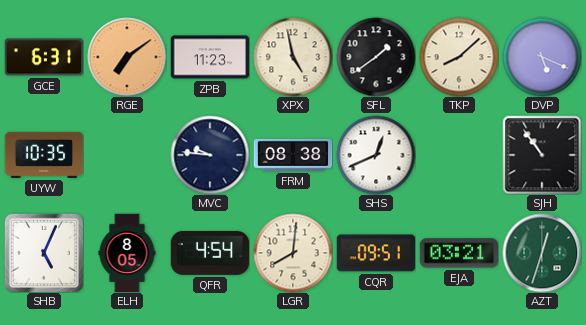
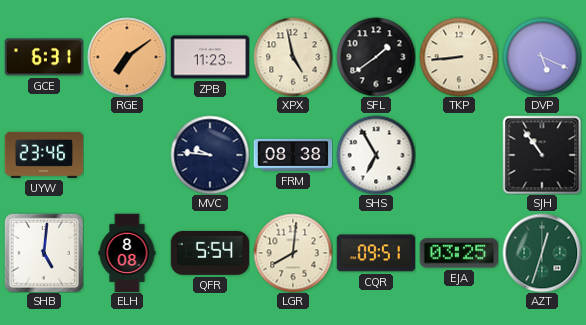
TKP: 8:08 -> 8:44 (459, 57)
UYW: 10:35 -> 23:46 (44, 155)
SHS: 12:41 -> 6:55 (376, 155)
SHB: 5:04 -> 5:01 (44, 253)
ELH: 8:05 -> 8:08 (127, 253)
QFR: 4:54 -> 5:54 (210, 253)
EJA: 03:21 -> 03:25 (459, 253)
